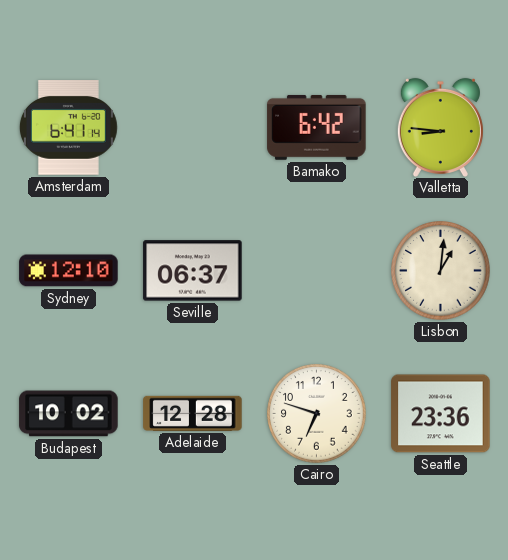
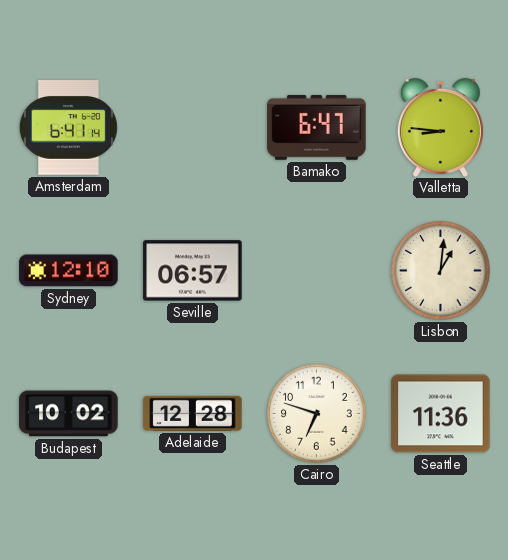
Bamako: 6:42 -> 6:47 (317, 127)
Seville: 06:37 -> 06:57 (193, 271)
Seattle: 23:36 -> 11:36 (441, 414)
